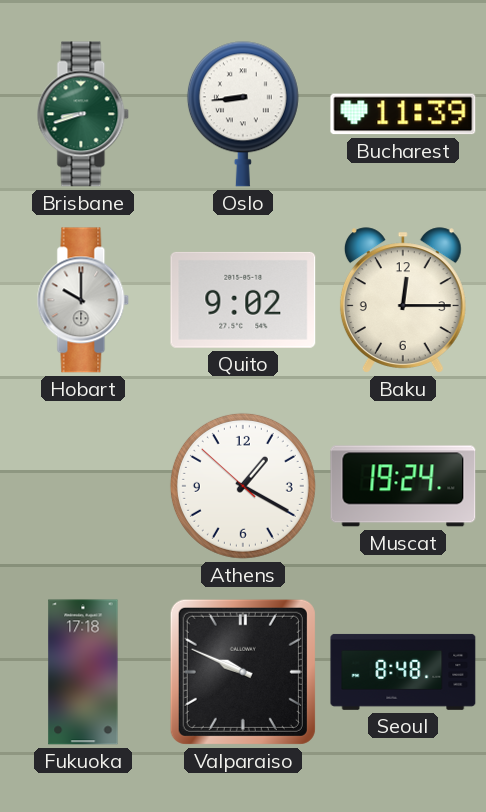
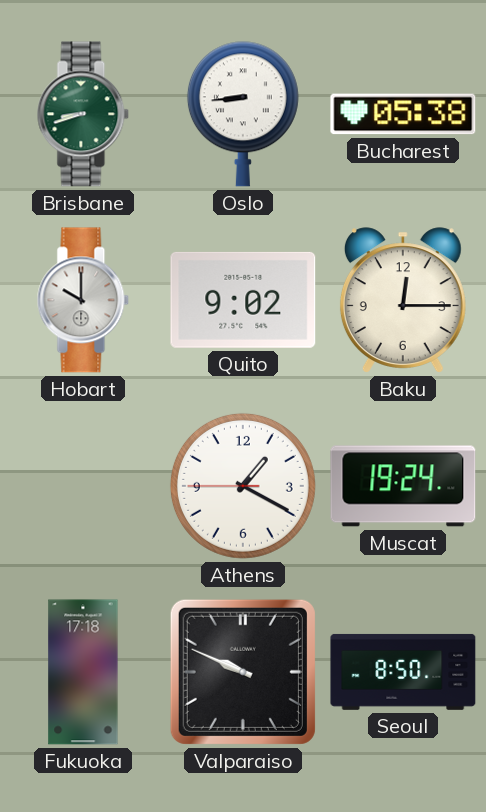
Bucharest: 11:39 -> 05:38 (403, 114)
Athens: 1:19:52 -> 1:19:45 (243, 486)
Seoul: 8:48 -> 8:50 (403, 672)
